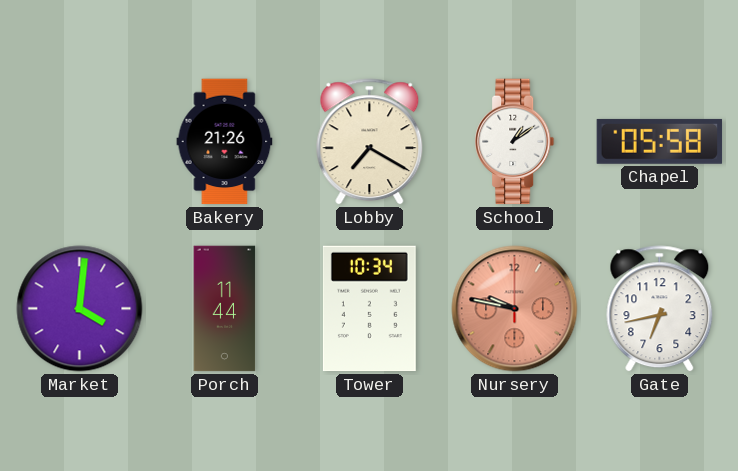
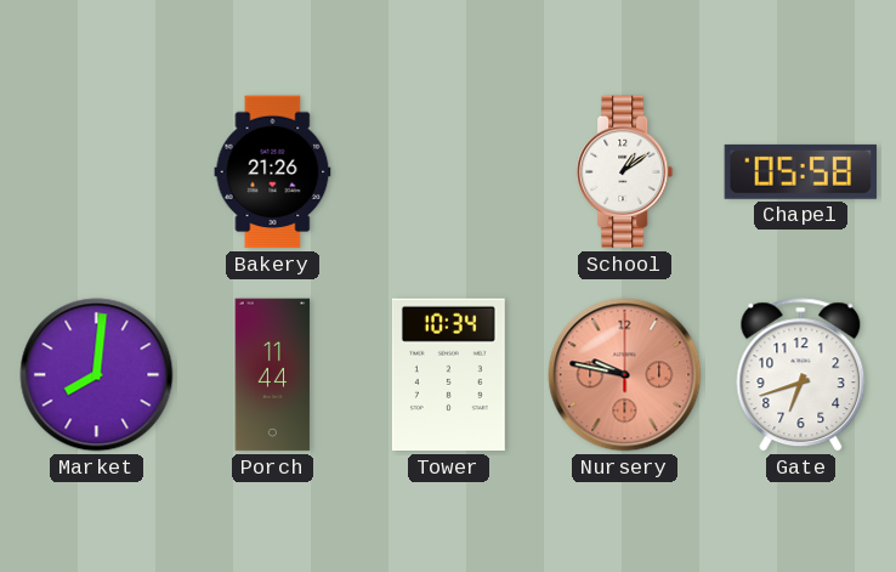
Lobby: 7:20 -> none (370, 142)
Market: 4:01 -> 8:01 (97, 375)
Gate: 6:43 -> 6:42 (801, 375)
